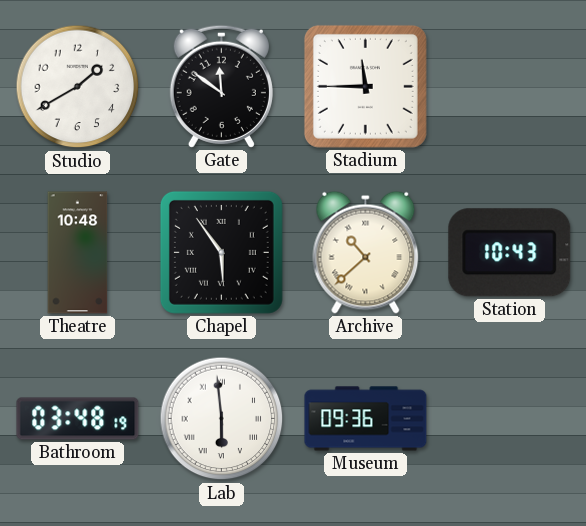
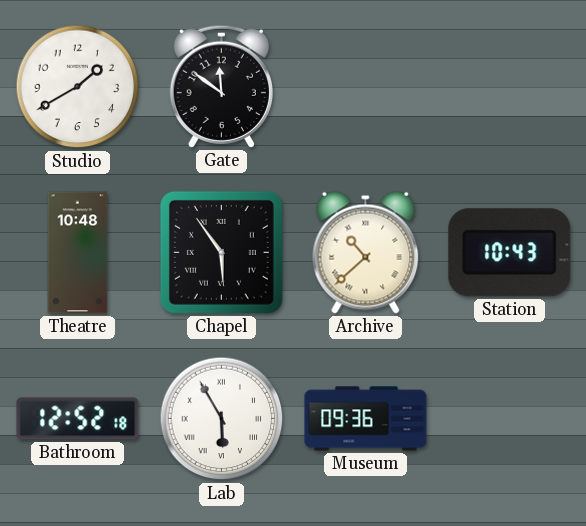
Stadium: 11:45 -> none (365, 86)
Bathroom: 03:48 -> 12:52 (78, 419)
Lab: 5:59 -> 5:55 (222, 419)
